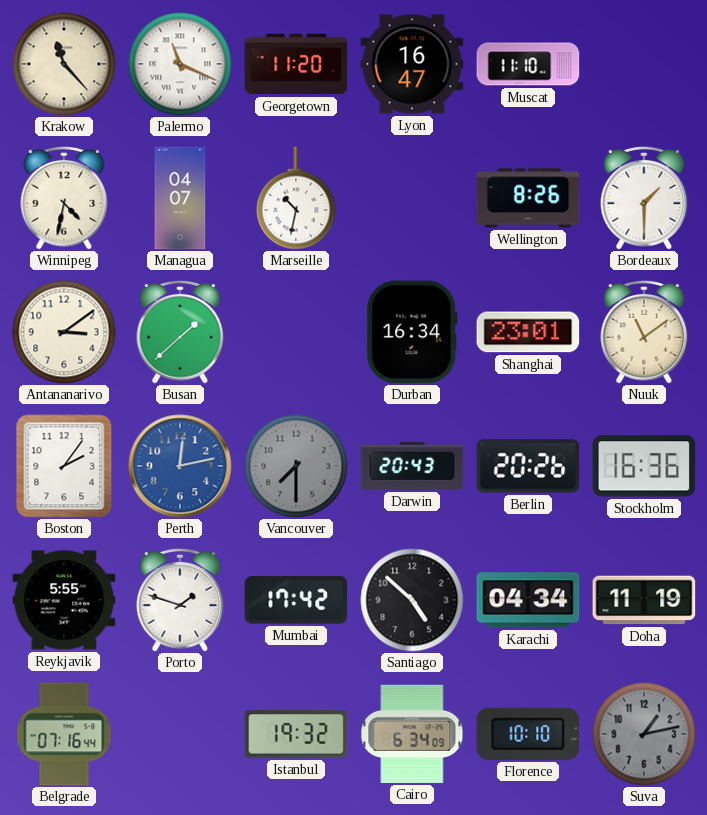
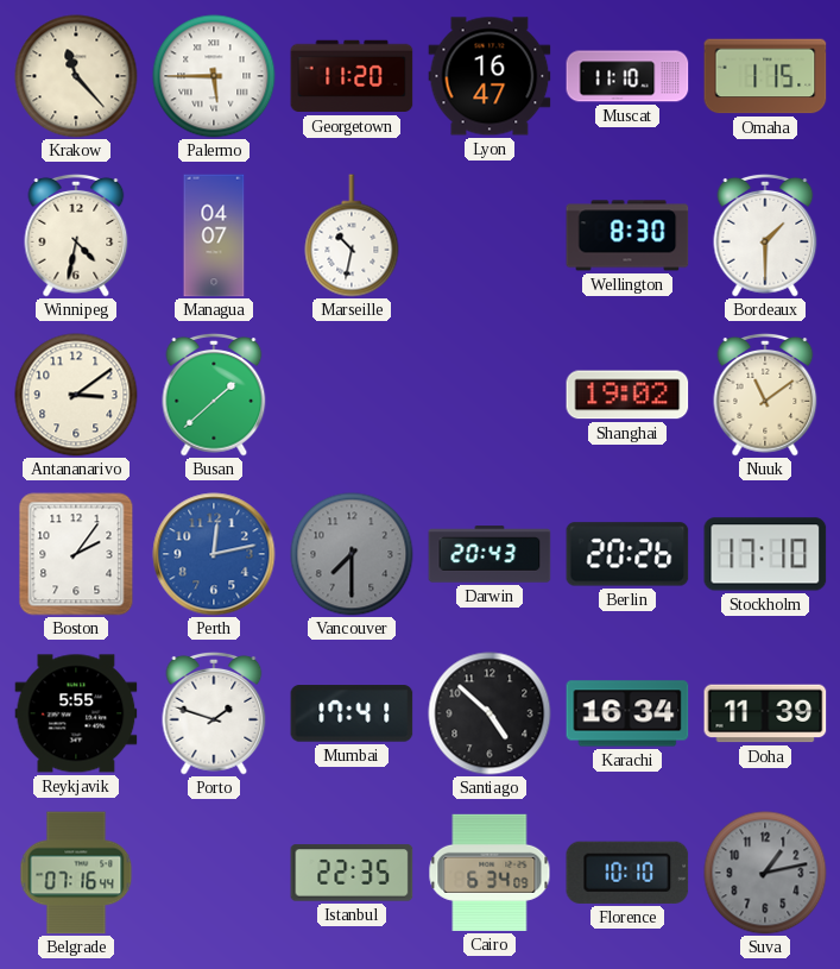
Palermo: 11:19 -> 5:45 (214, 76)
Omaha: none -> 1:15 (765, 76)
Wellington: 8:26 -> 8:30 (627, 235)
Durban: 16:34 -> none (412, 332)
Shanghai: 23:01 -> 19:02 (627, 395)
Stockholm: 16:36 -> 17:10 (765, 554)
Mumbai: 17:42 -> 17:41 (352, 713)
Karachi: 04:34 -> 16:34 (627, 713)
Doha: 11:19 -> 11:39 (765, 713)
Istanbul: 19:32 -> 22:35 (352, 873)
